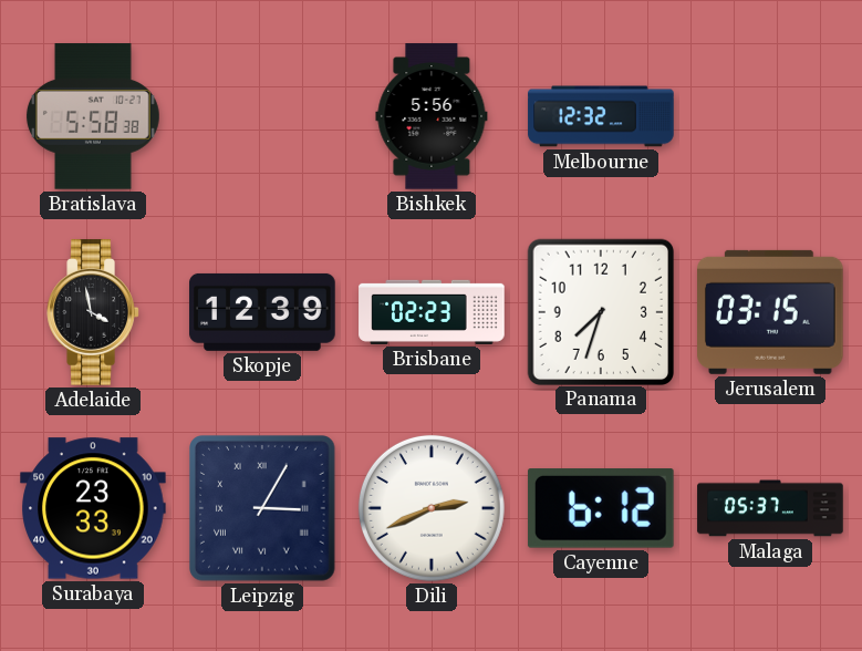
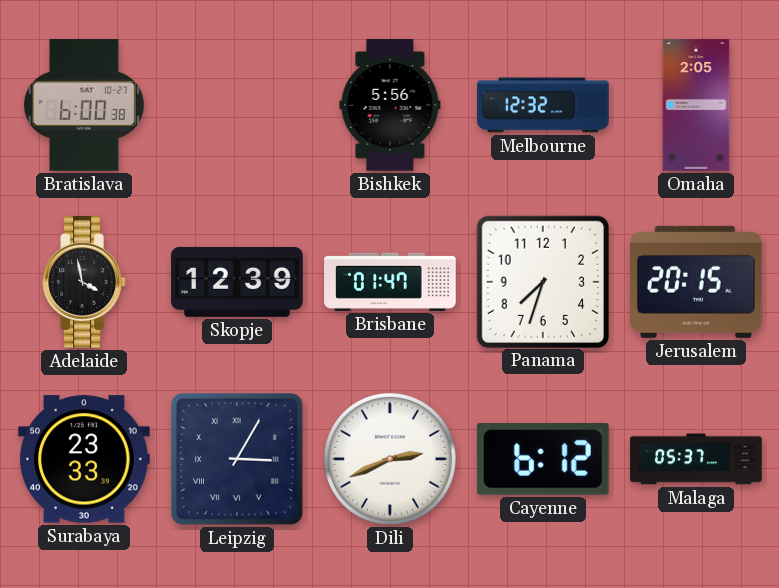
Bratislava: 5:58 -> 6:00 (84, 105)
Omaha: none -> 2:05 (696, 105)
Brisbane: 02:23 -> 01:47 (390, 282)
Jerusalem: 03:15 -> 20:15 (697, 282)
